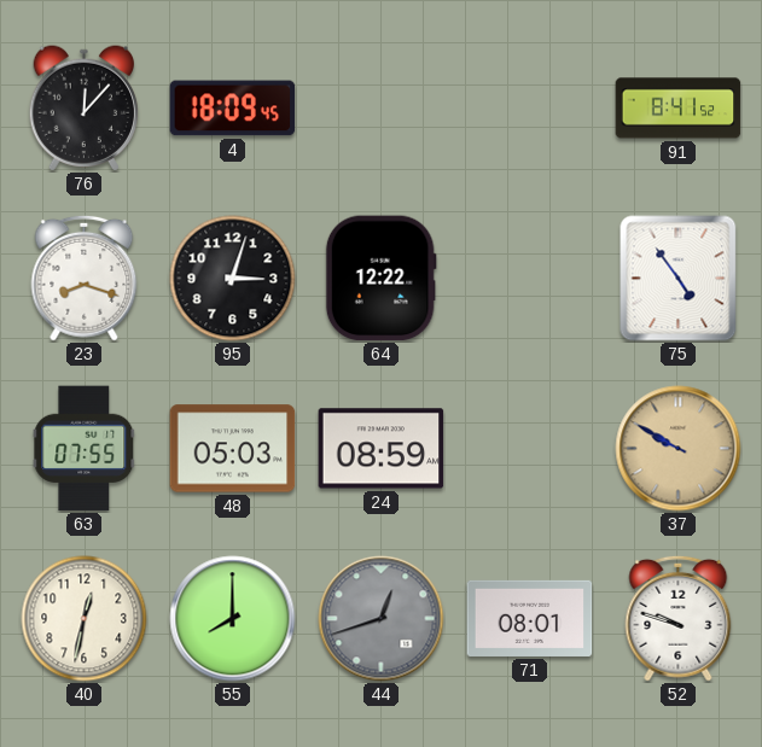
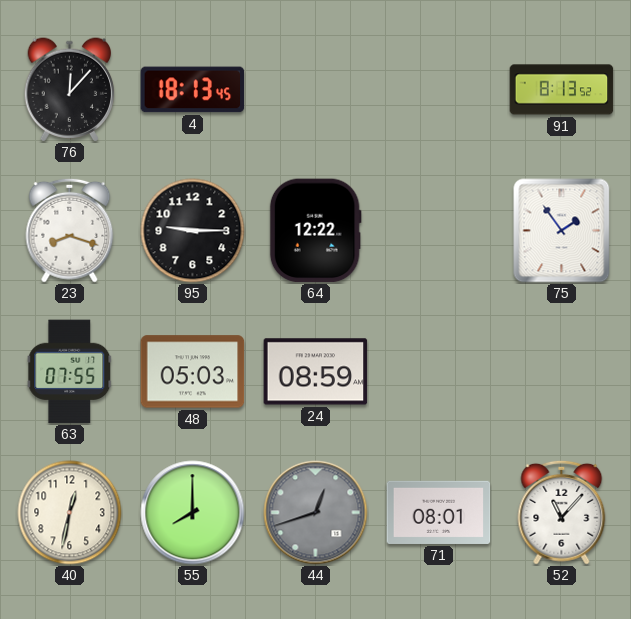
4: 18:09 -> 18:13 (193, 90)
91: 8:41 -> 8:13 (562, 90)
95: 3:03 -> 9:15 (193, 231)
75: 4:54 -> 1:54 (562, 231)
37: 9:50 -> none (679, 449)
52: 9:48 -> 11:07 (562, 512)
